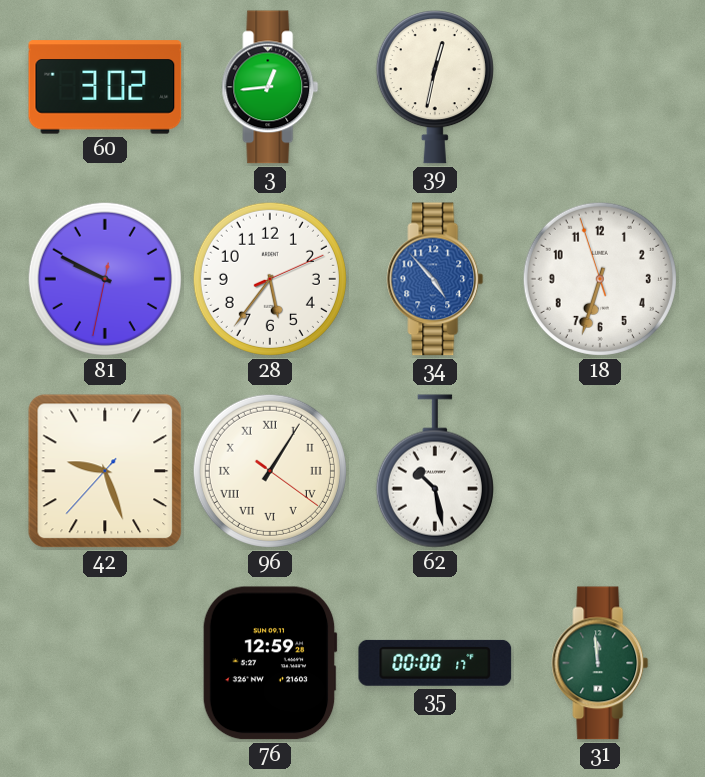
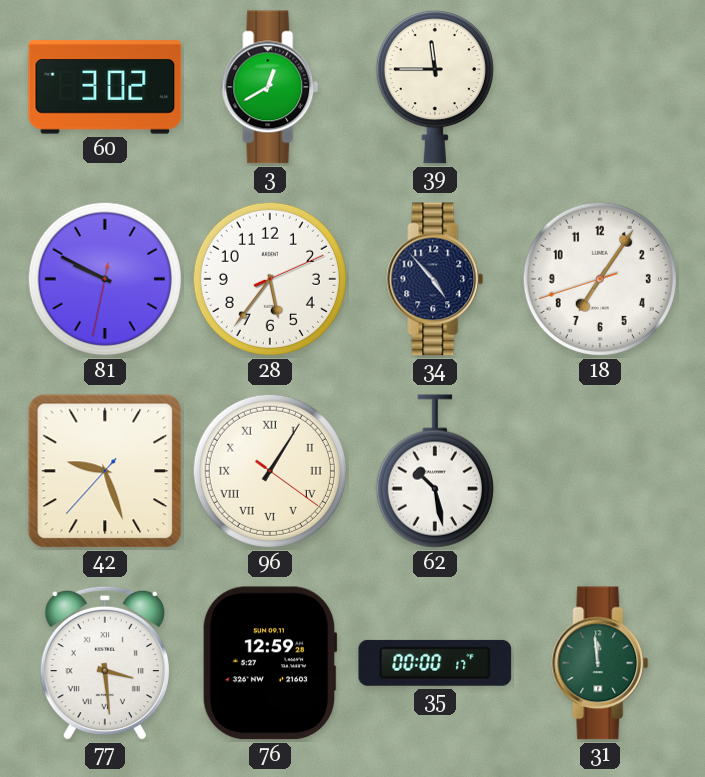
3: 12:44 -> 12:40 (270, 87)
39: 12:32 -> 11:45 (435, 88)
34 dial: blue -> navy (435, 279)
18: 6:32 -> 7:05 (600, 279)
77: none -> 3:29 (105, 663)
